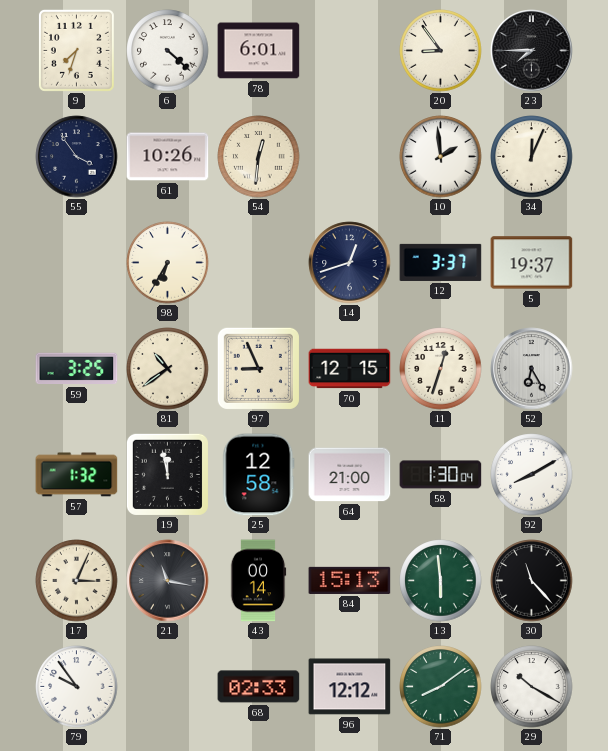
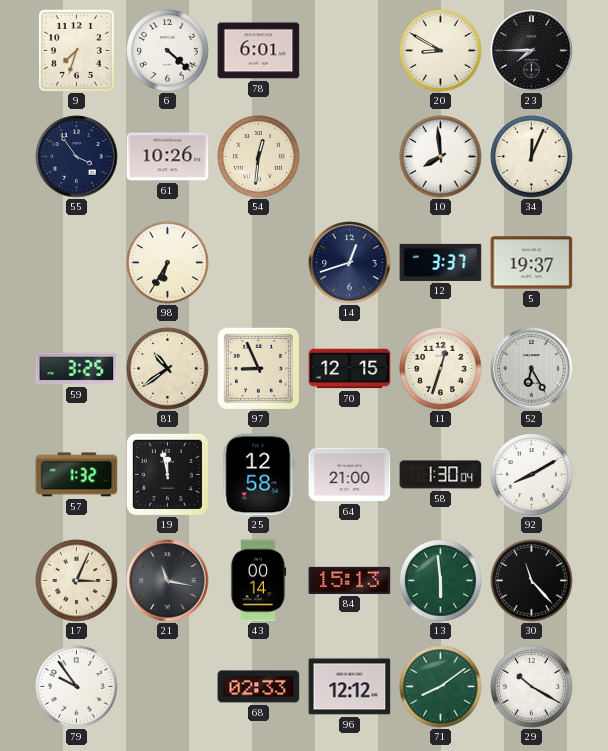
20: 8:54 -> 8:50 (441, 51)
10: 1:59 -> 7:59 (441, 157)
